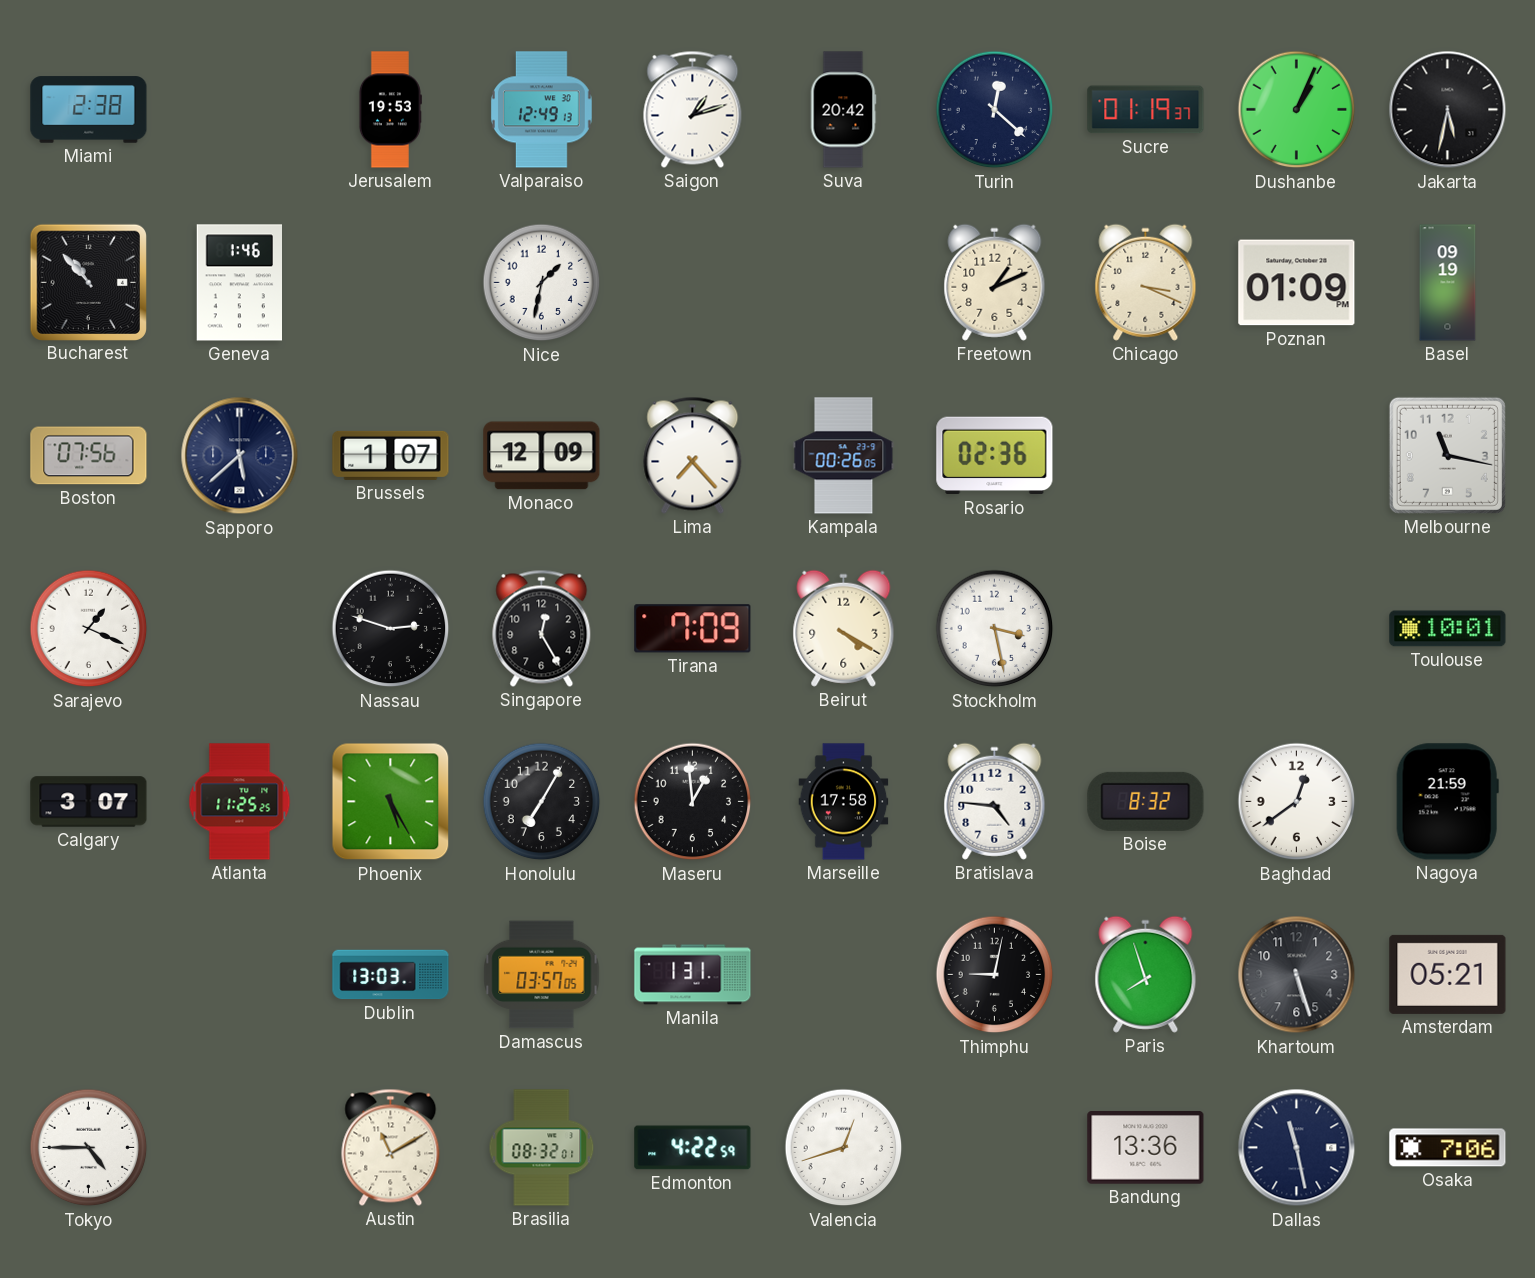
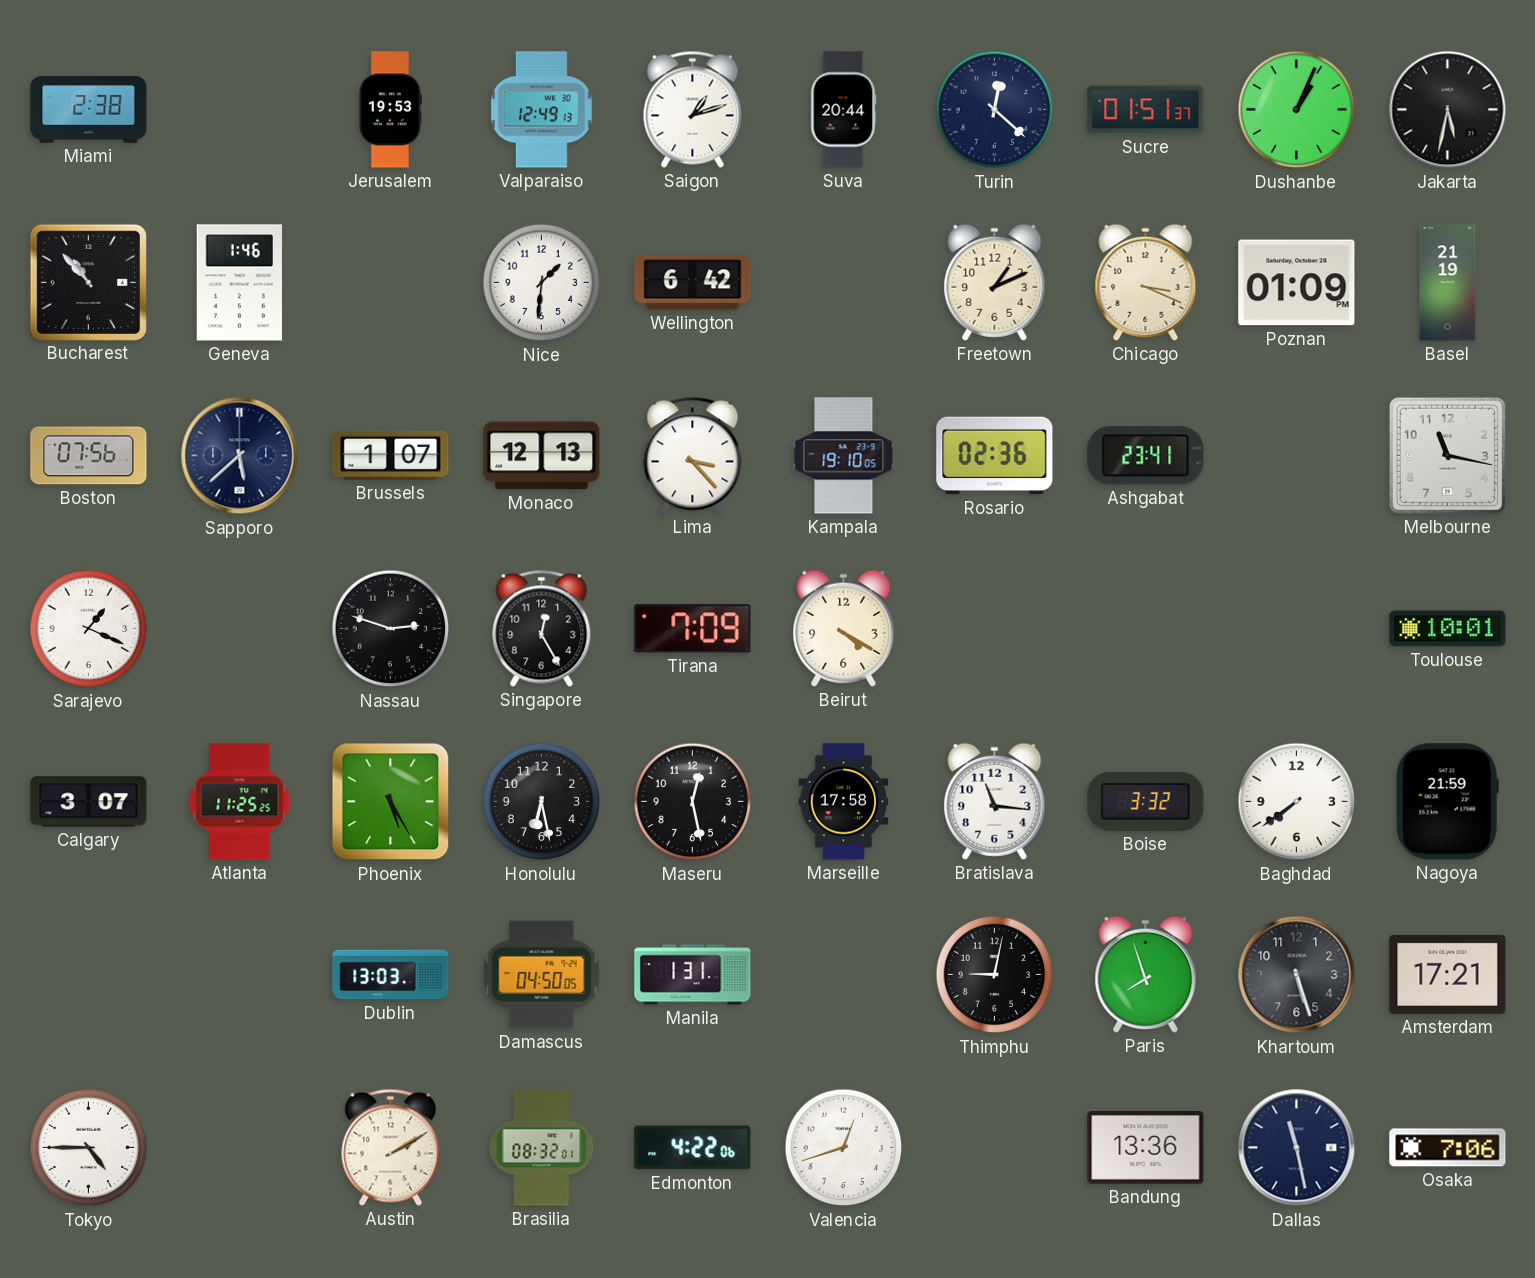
Suva: 20:42 -> 20:44 (843, 110)
Sucre: 01:19 -> 01:51 (1146, 110)
Nice: 1:32 -> 1:31 (542, 283)
Wellington: none -> 6:42 (693, 283)
Basel: 09:19 -> 21:19 (1448, 283)
Monaco: 12:09 -> 12:13 (542, 456)
Lima: 7:23 -> 3:23 (693, 455)
Kampala: 00:26 -> 19:10 (844, 456)
Ashgabat: none -> 23:41 (1146, 456)
Stockholm: 3:28 -> none (995, 629)
Honolulu: 7:05 -> 6:28 (542, 802)
Maseru: 12:59 -> 12:28 (693, 802)
Bratislava: 4:46 -> 11:16 (995, 801)
Boise: 8:32 -> 3:32 (1146, 801)
Baghdad: 12:39 -> 7:39 (1297, 802)
Damascus: 03:57 -> 04:50 (542, 975)
Amsterdam: 05:21 -> 17:21 (1448, 974)
Austin: 11:10 -> 2:10 (391, 1147)
Edmonton: 4:22:59 -> 4:22:06 (693, 1148)
